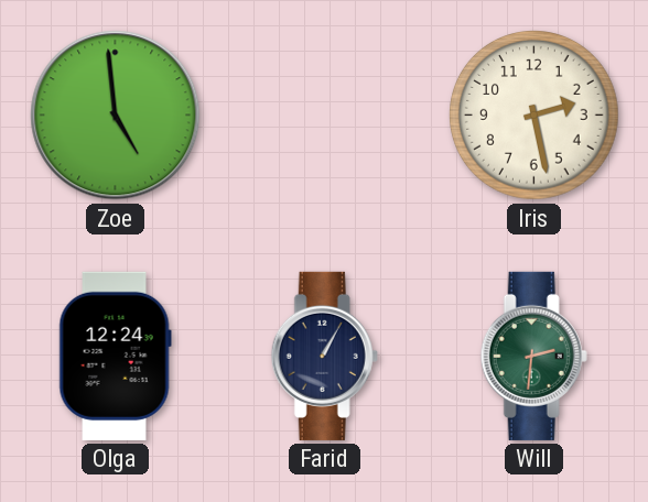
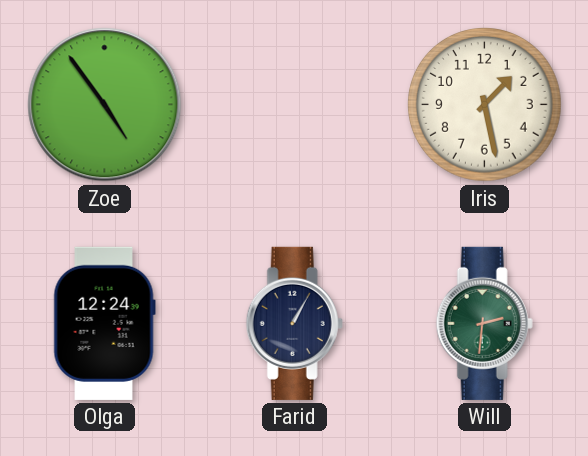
Zoe: 4:59 -> 4:54 (105, 105)
Iris: 2:28 -> 1:28 (485, 105)
